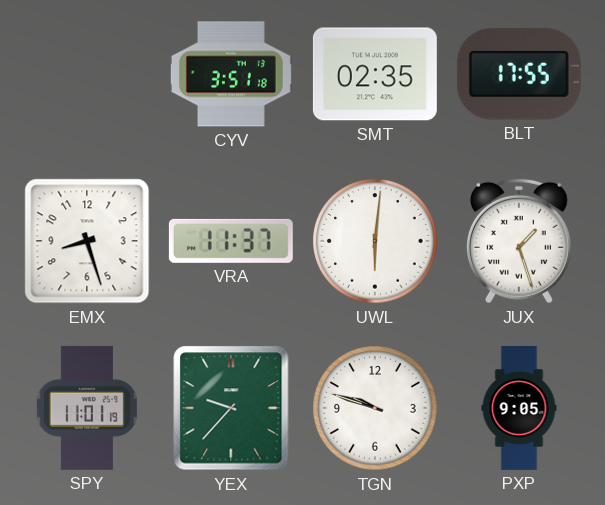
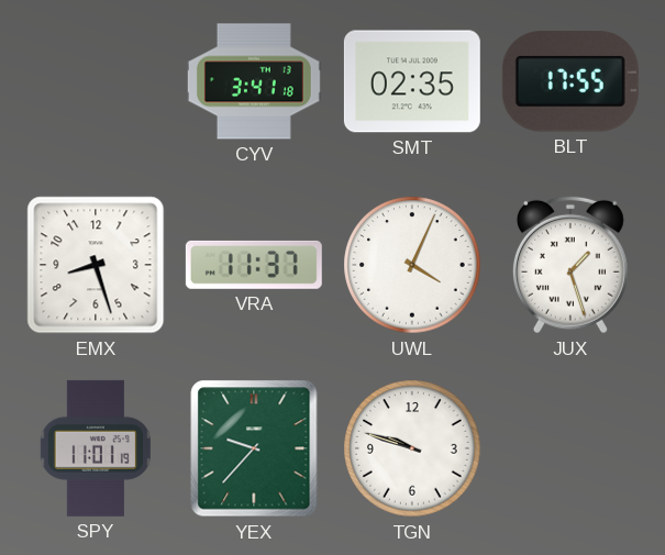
CYV: 3:51 -> 3:41 (254, 81)
UWL: 6:01 -> 4:04 (412, 265)
PXP: 9:05 -> none (519, 408)
